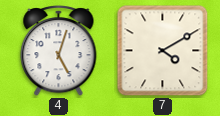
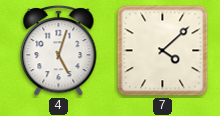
7: 4:10 -> 4:08 (163, 51)
